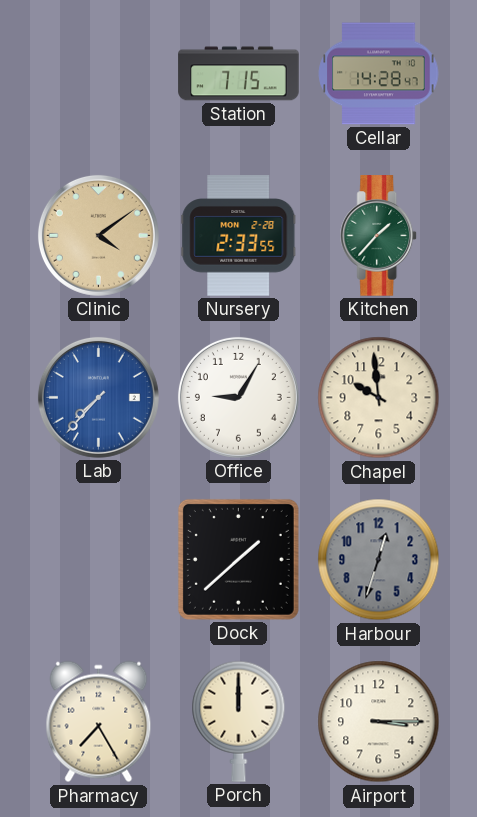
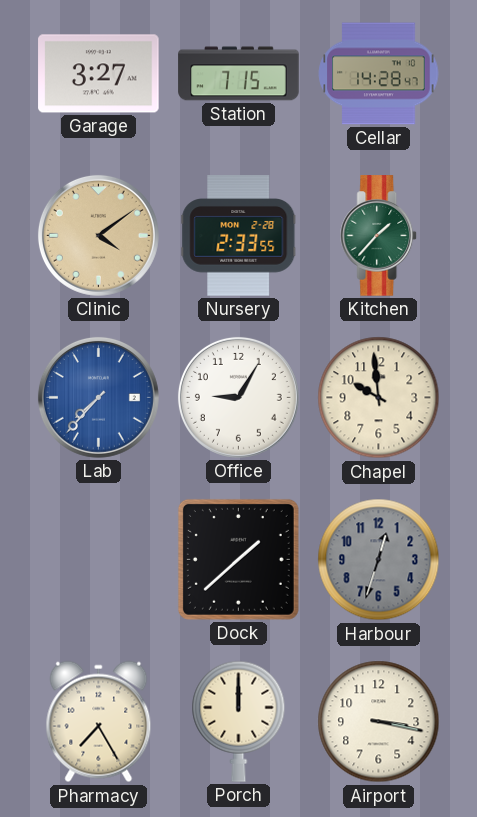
Garage: none -> 3:27 (99, 74)
Airport: 3:15 -> 3:17 (379, 722)
